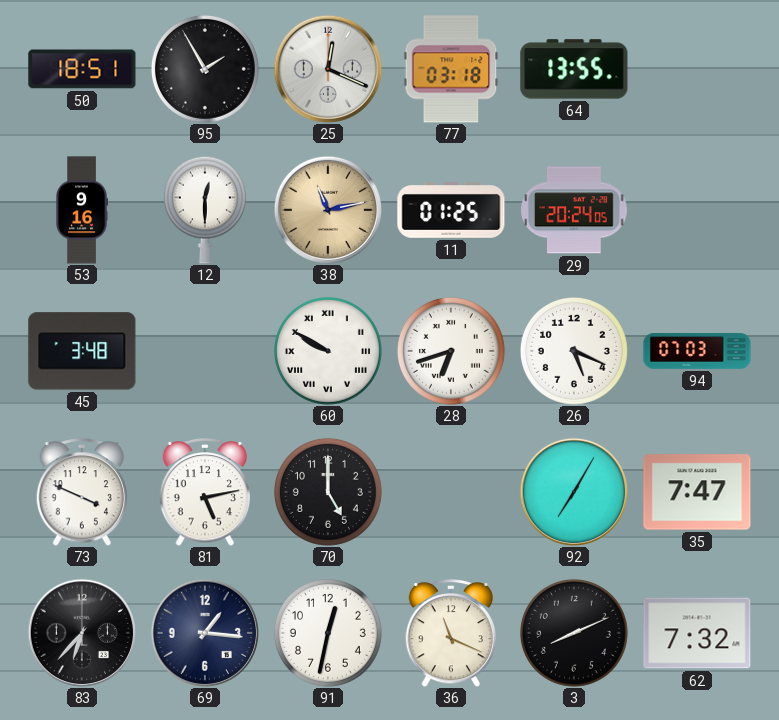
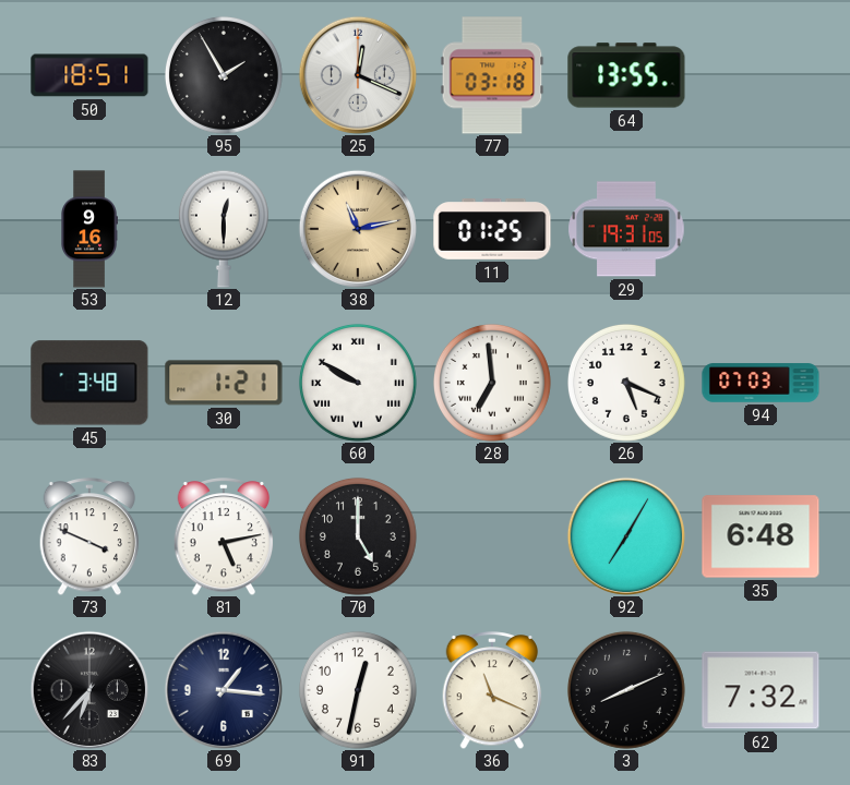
29: 20:24 -> 19:31 (626, 229)
30: none -> 1:21 (224, 383)
28: 6:42 -> 6:59 (492, 383)
35: 7:47 -> 6:48 (761, 536)
